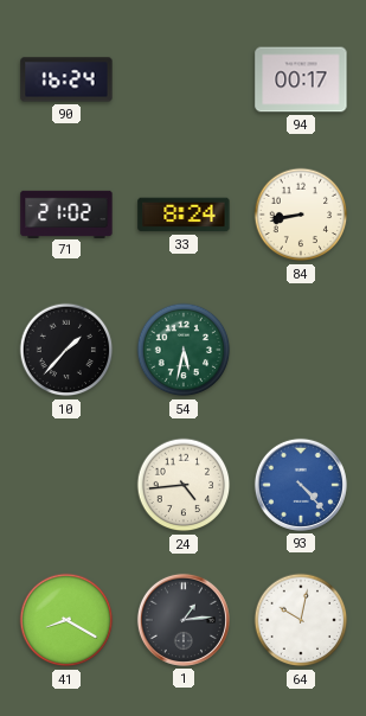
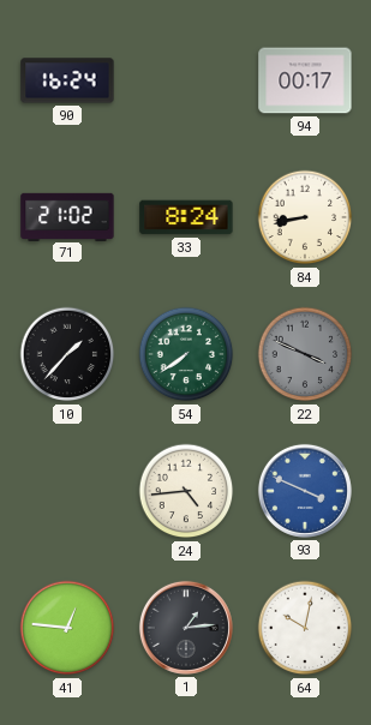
54: 5:32 -> 7:39 (186, 354)
22: none -> 3:49 (305, 354)
93: 4:23 -> 3:49 (305, 491)
41: 8:20 -> 12:46 (67, 628)
